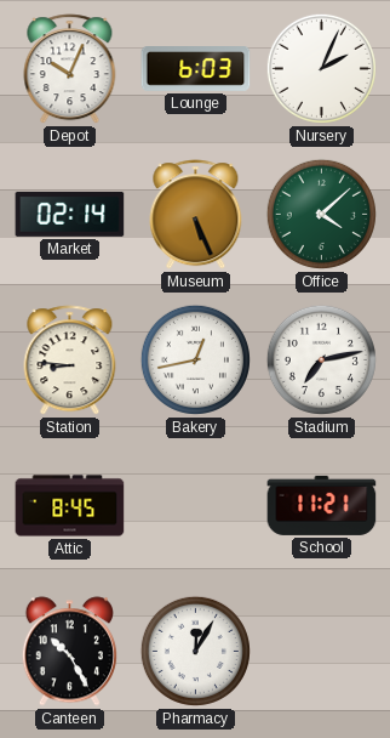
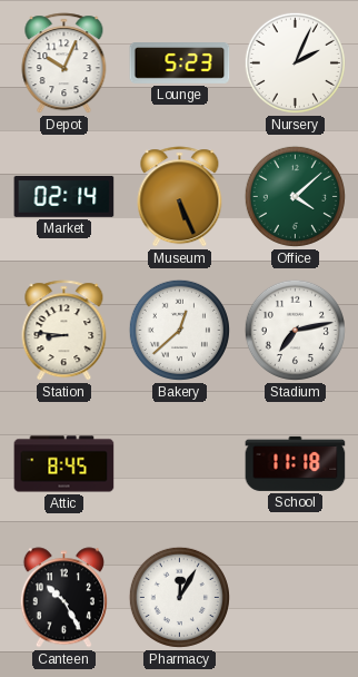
Lounge: 6:03 -> 5:23 (180, 63)
Bakery: 12:43 -> 12:38 (179, 330)
School: 11:21 -> 11:18 (296, 463)
